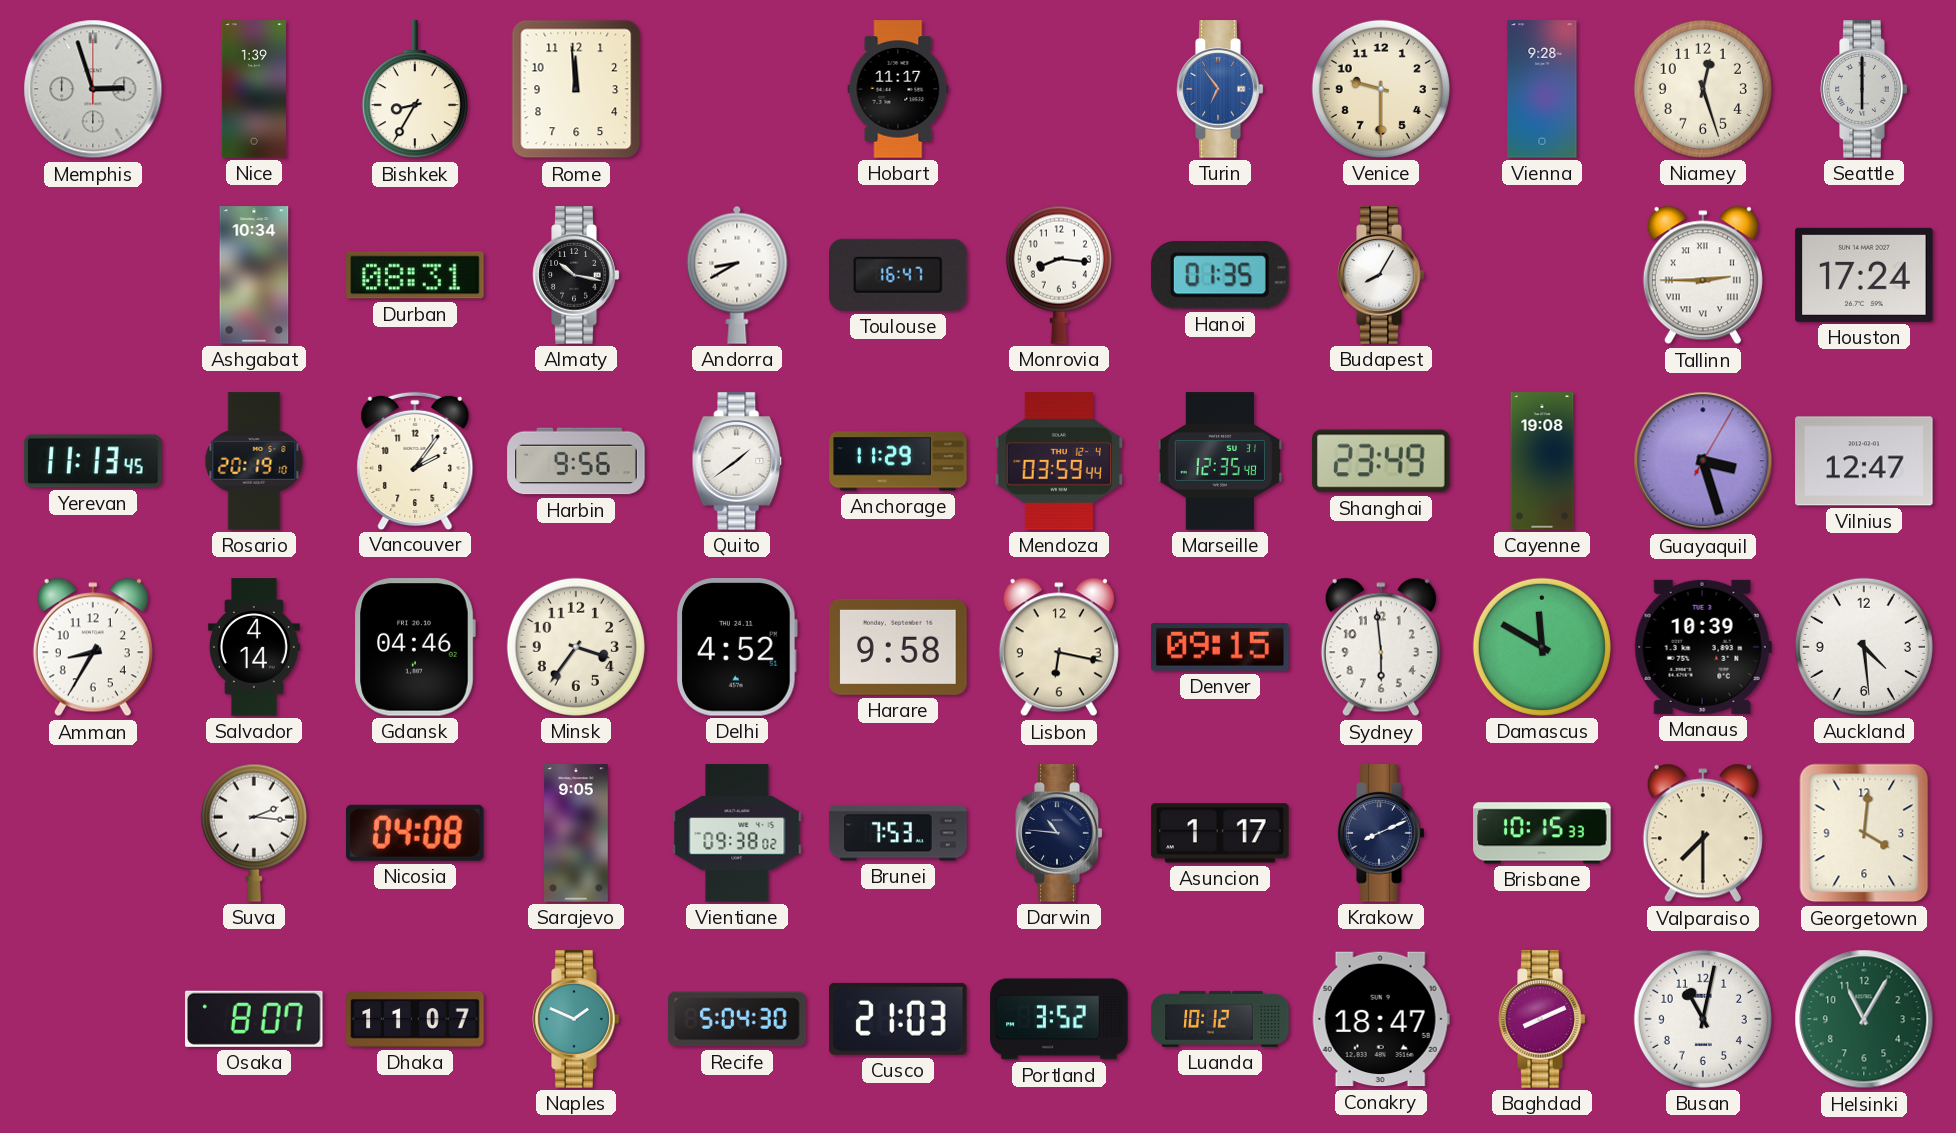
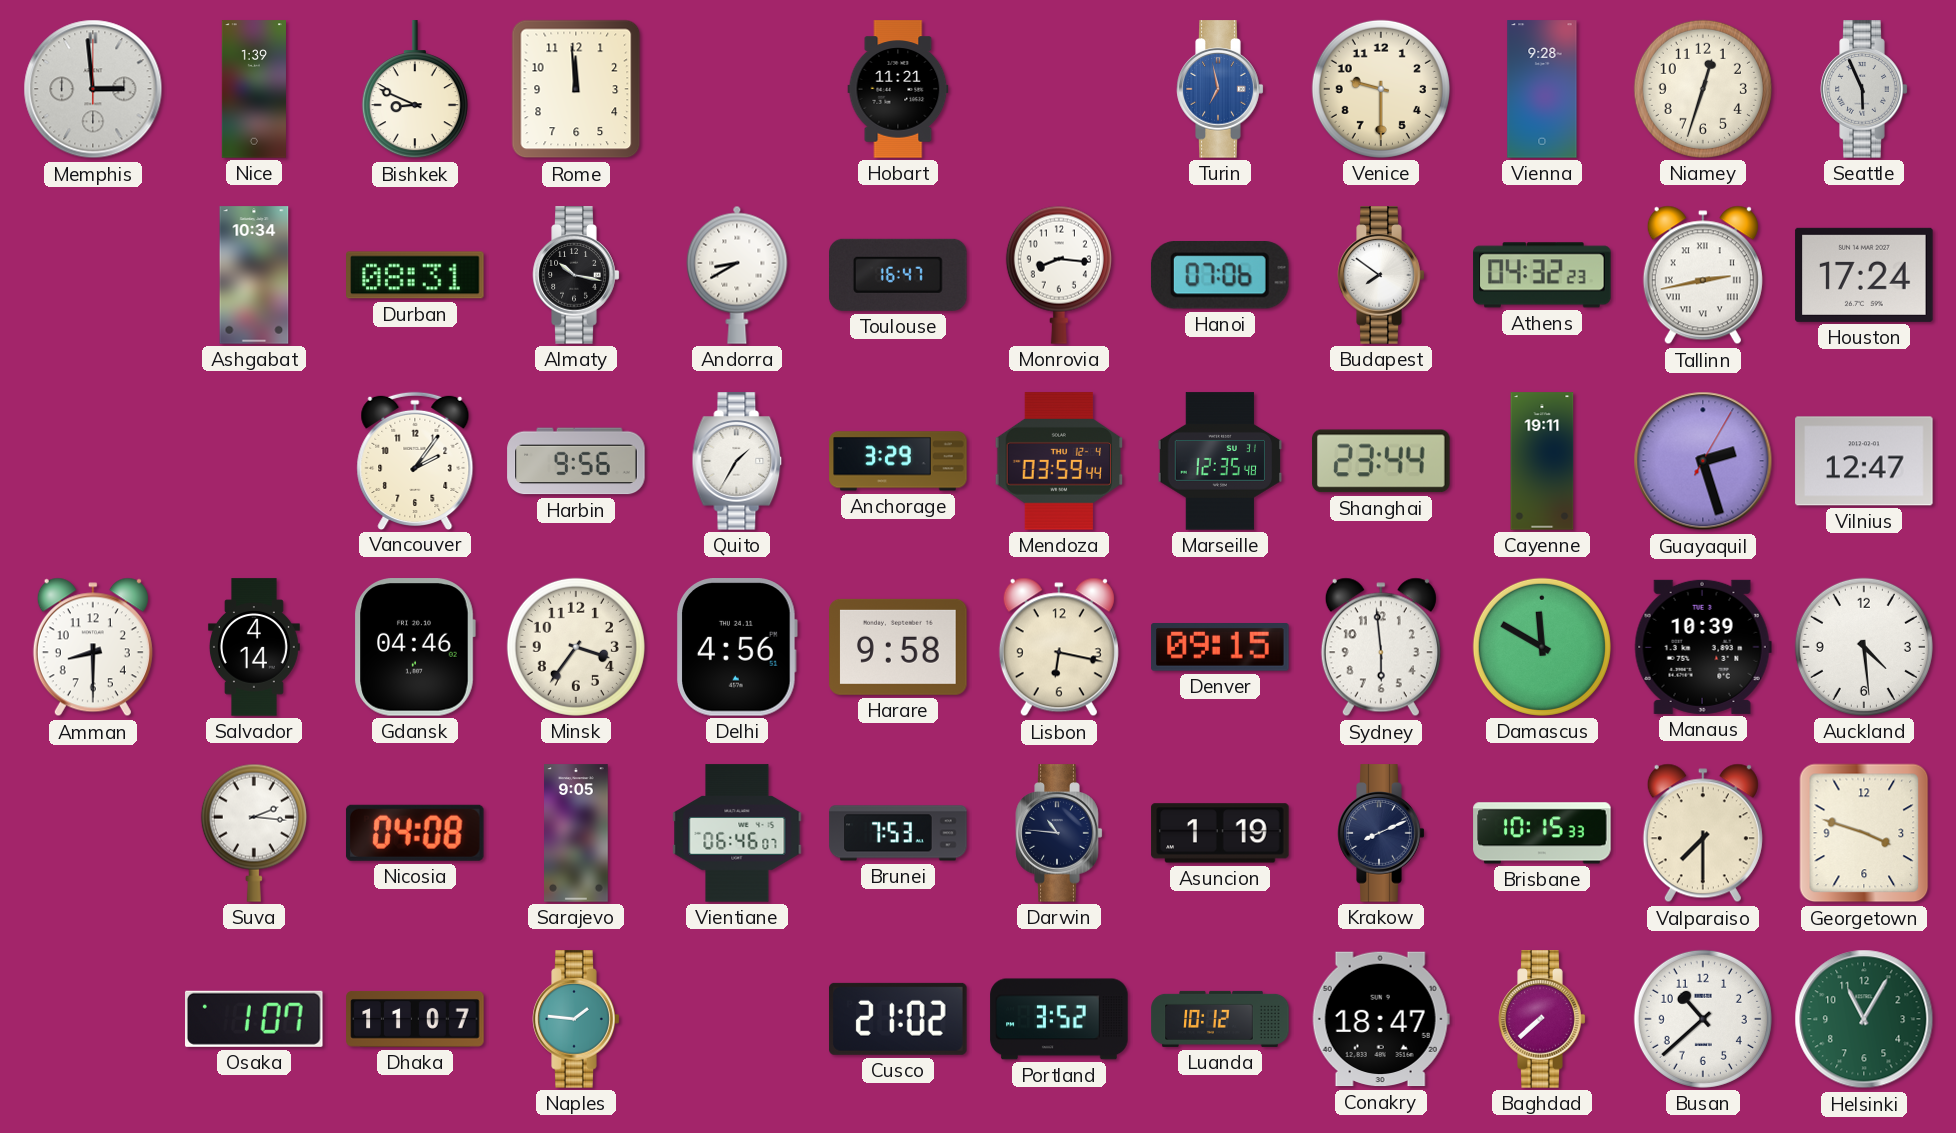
Memphis: 2:57 -> 2:59 (93, 89)
Bishkek: 8:35 -> 8:49 (415, 90)
Hobart: 11:17 -> 11:21 (898, 89)
Turin: 6:54 -> 6:58 (1220, 89)
Niamey: 12:27 -> 12:33 (1703, 89)
Seattle: 6:00 -> 5:56 (1864, 89)
Hanoi: 01:35 -> 07:06 (1220, 276)
Budapest: 8:05 -> 7:51 (1381, 275)
Athens: none -> 04:32 (1542, 275)
Tallinn: 2:45 -> 2:43 (1703, 275)
Yerevan: 11:13 -> none (93, 461)
Rosario: 20:19 -> none (254, 461)
Quito: 1:39 -> 1:35 (737, 461)
Anchorage: 11:29 -> 3:29 (898, 461)
Shanghai: 23:49 -> 23:44 (1381, 461)
Cayenne: 19:08 -> 19:11 (1542, 461)
Guayaquil: 3:27 -> 2:27 (1703, 461)
Amman: 8:35 -> 8:30 (93, 647)
Delhi: 4:52 -> 4:56 (738, 647)
Vientiane: 09:38 -> 06:46 (737, 833)
Asuncion: 1:17 -> 1:19 (1220, 833)
Georgetown: 4:01 -> 3:48 (1864, 833)
Osaka: 8:07 -> 1:07 (255, 1019)
Naples: 1:49 -> 1:46 (576, 1019)
Recife: 5:04 -> none (737, 1019)
Cusco: 21:03 -> 21:02 (898, 1019)
Baghdad: 8:11 -> 7:38 (1542, 1019)
Busan: 11:02 -> 10:38 (1703, 1019)
